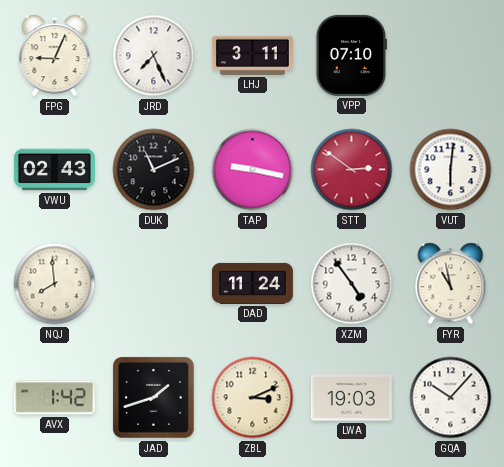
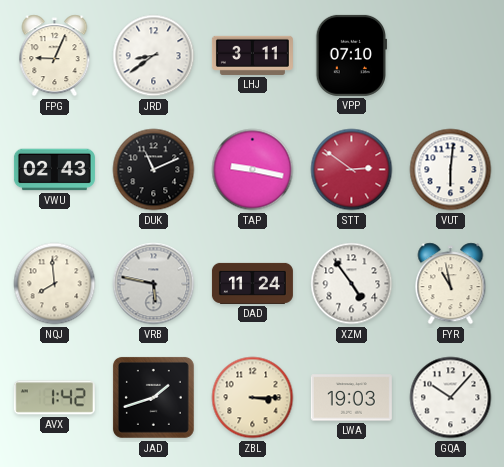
JRD: 7:26 -> 8:39 (154, 56)
VRB: none -> 5:47 (154, 284)
ZBL: 3:11 -> 3:15 (253, 398)
